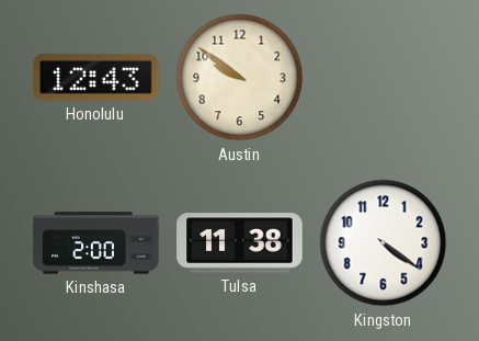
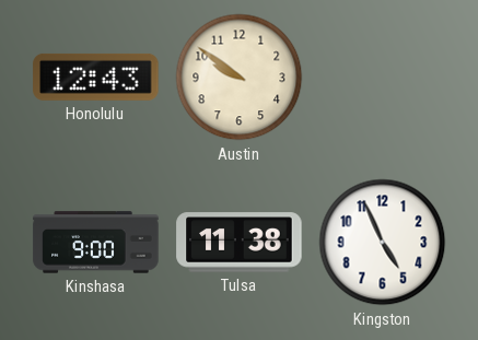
Kinshasa: 2:00 -> 9:00 (96, 243)
Kingston: 4:21 -> 4:56 (383, 243)
